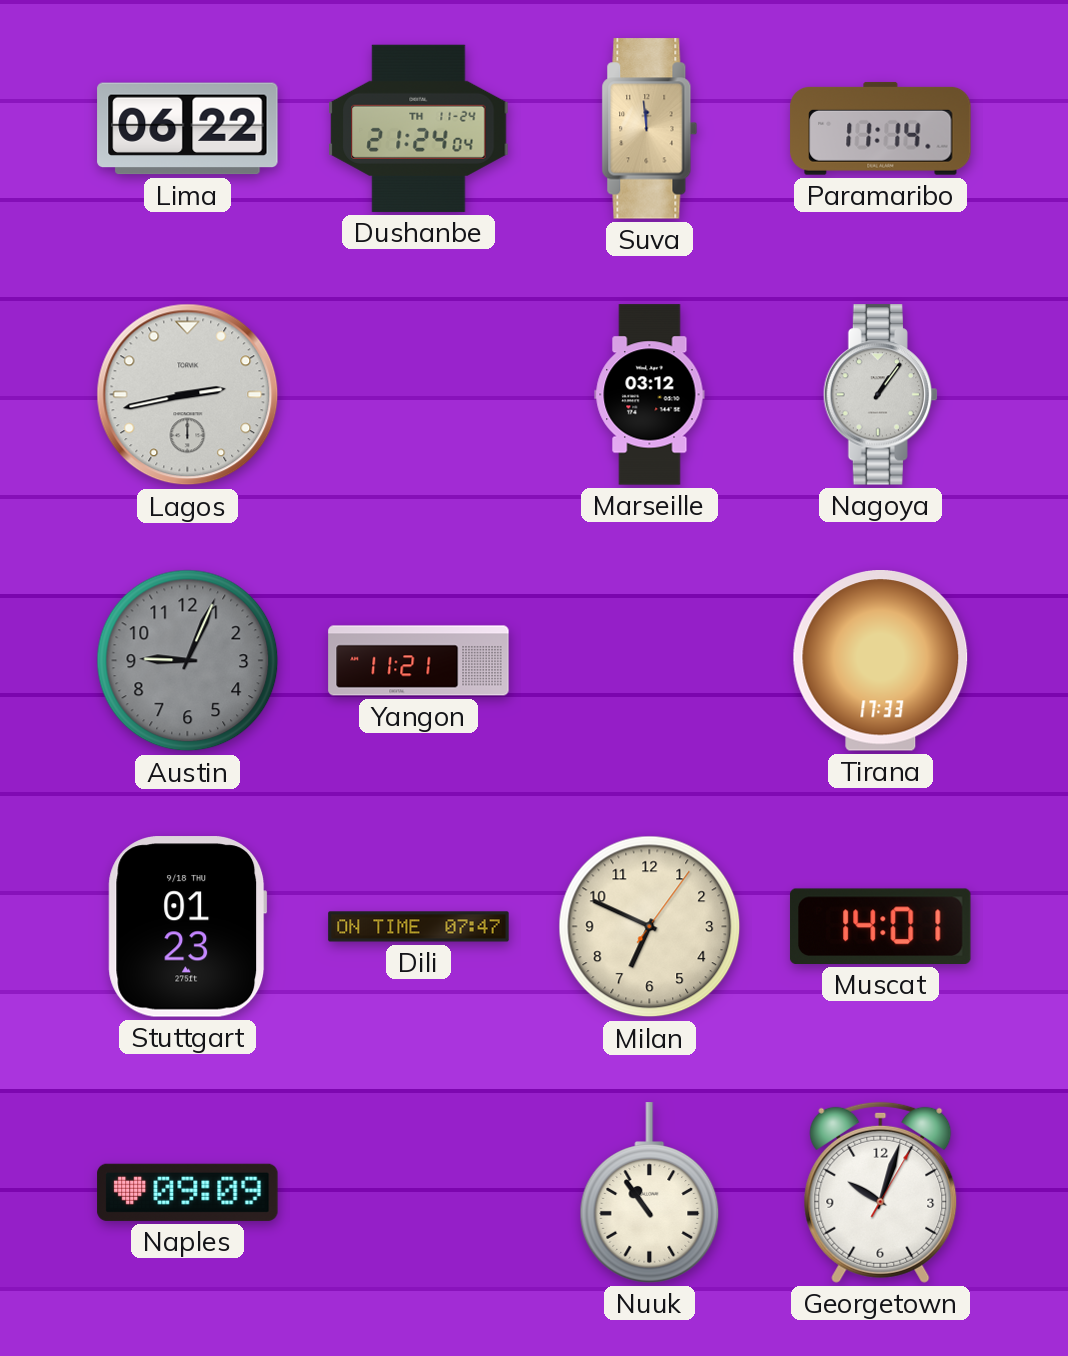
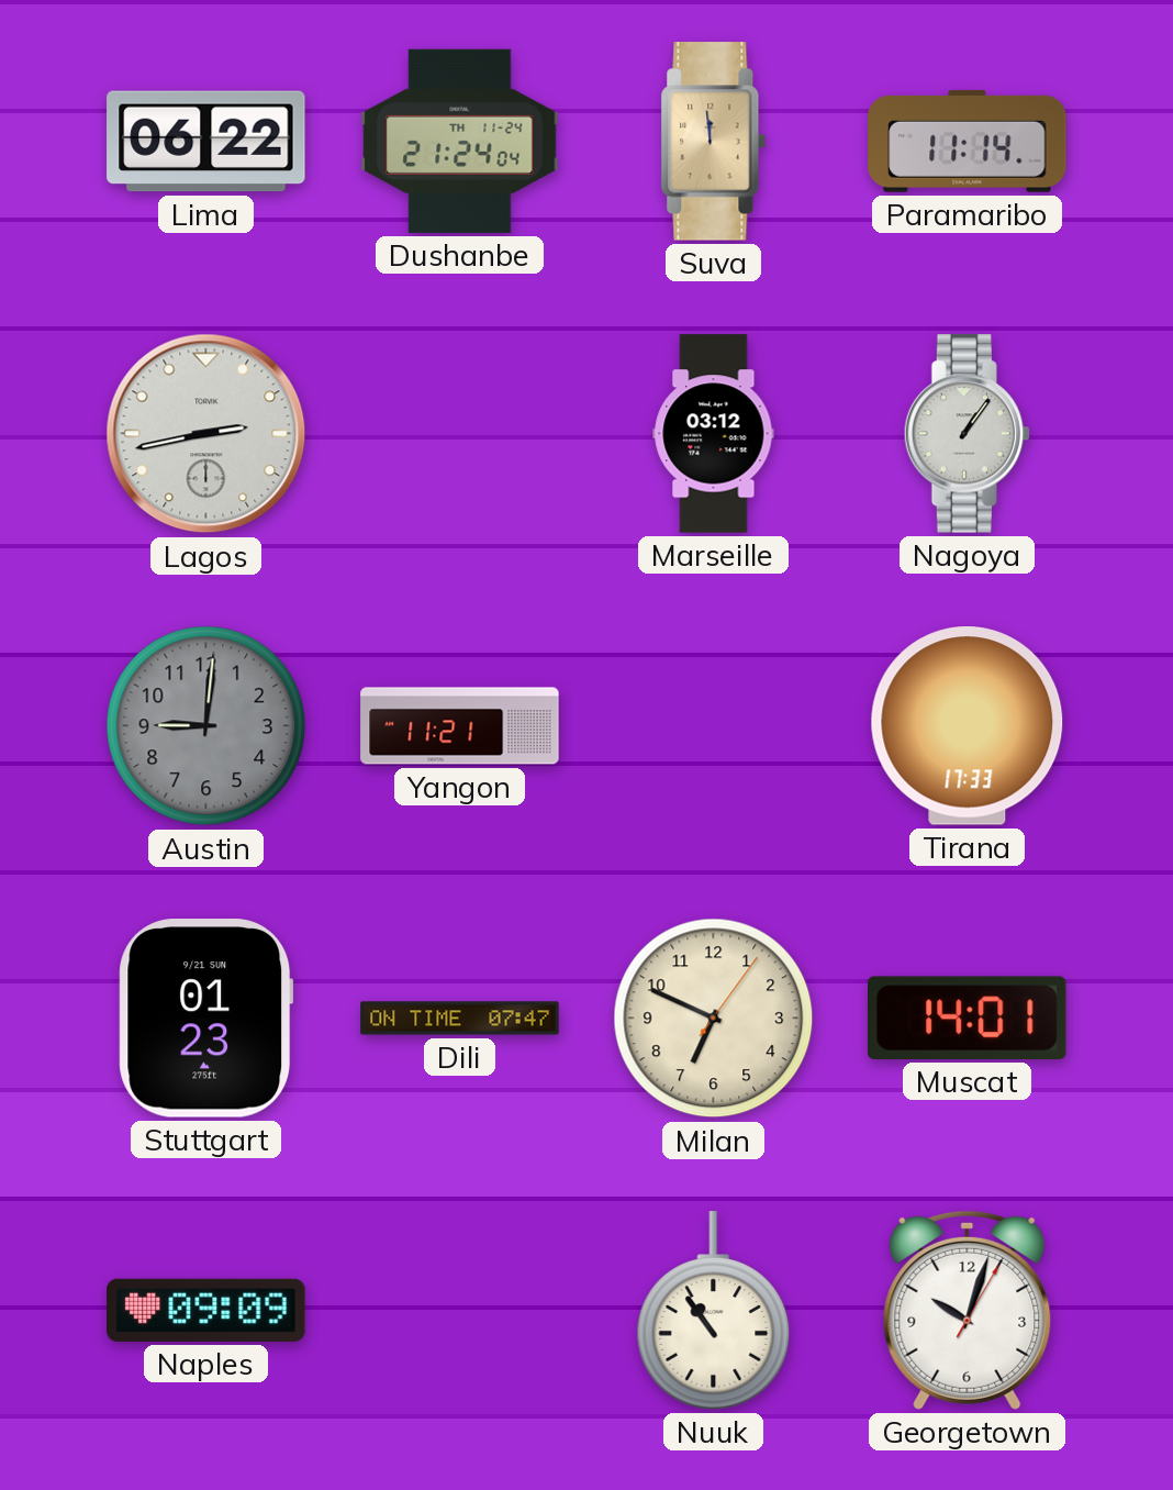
Austin: 9:04 -> 9:01 (206, 726)
Stuttgart date: 9/18 THU -> 9/21 SUN (206, 1019)
